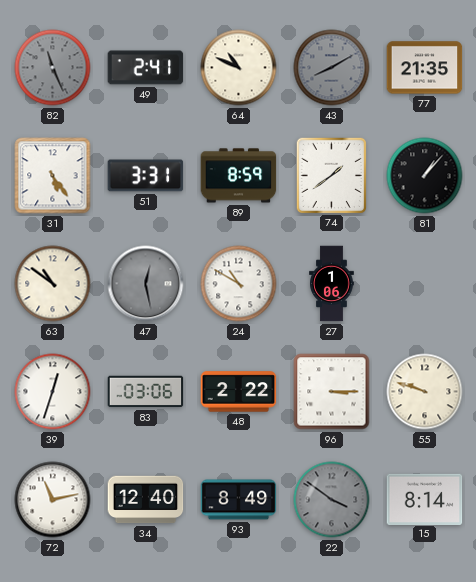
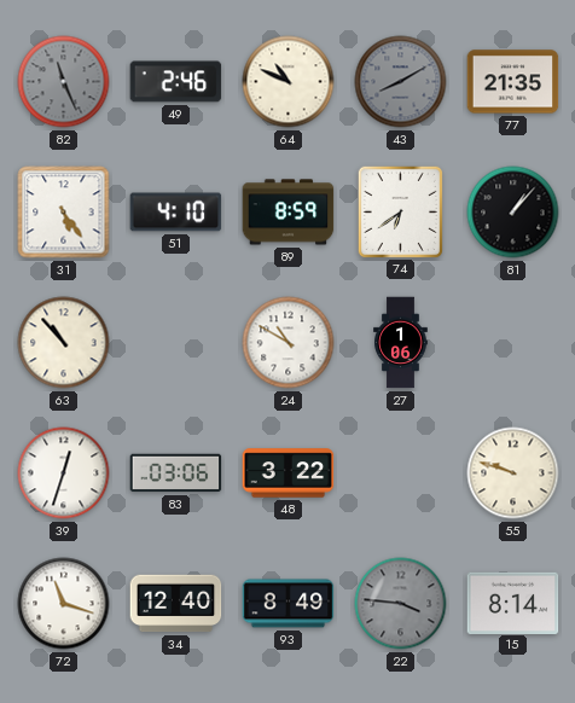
49: 2:41 -> 2:46 (176, 82)
51: 3:31 -> 4:10 (176, 213)
74: 1:39 -> 6:39 (400, 211)
63: 10:51 -> 10:53 (64, 343)
47: 12:28 -> none (146, 284)
48: 2:22 -> 3:22 (289, 473)
96: 3:15 -> none (332, 392)
72: 11:13 -> 11:18 (64, 604)
22: 3:51 -> 3:46 (401, 604)
